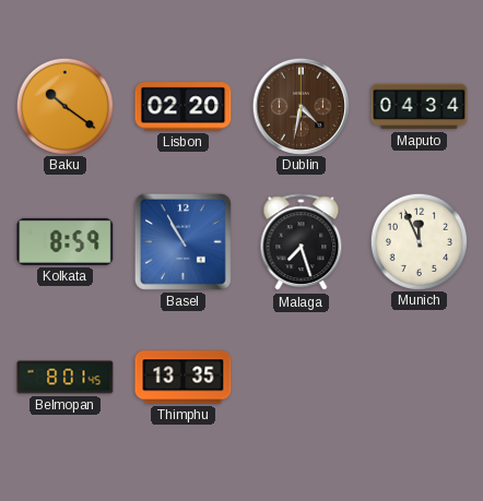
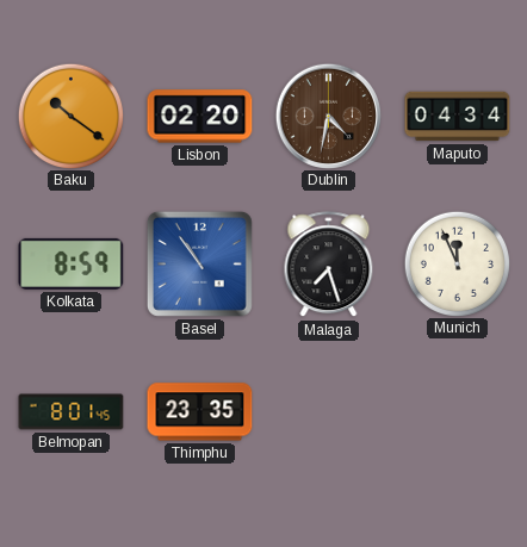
Basel: 10:55 -> 10:54 (199, 263)
Thimphu: 13:35 -> 23:35 (200, 412)
